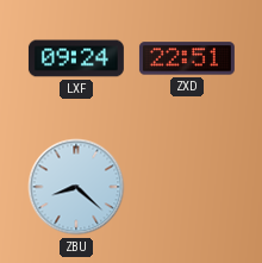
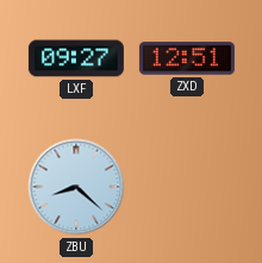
LXF: 09:24 -> 09:27 (76, 58)
ZXD: 22:51 -> 12:51 (187, 58)
